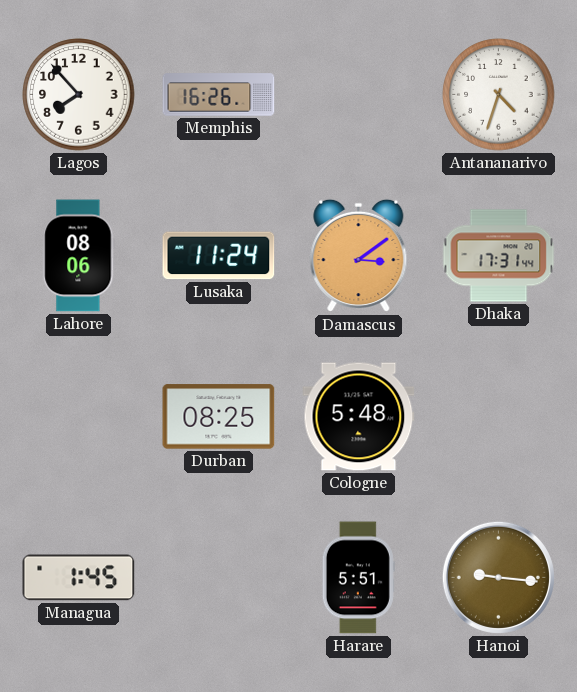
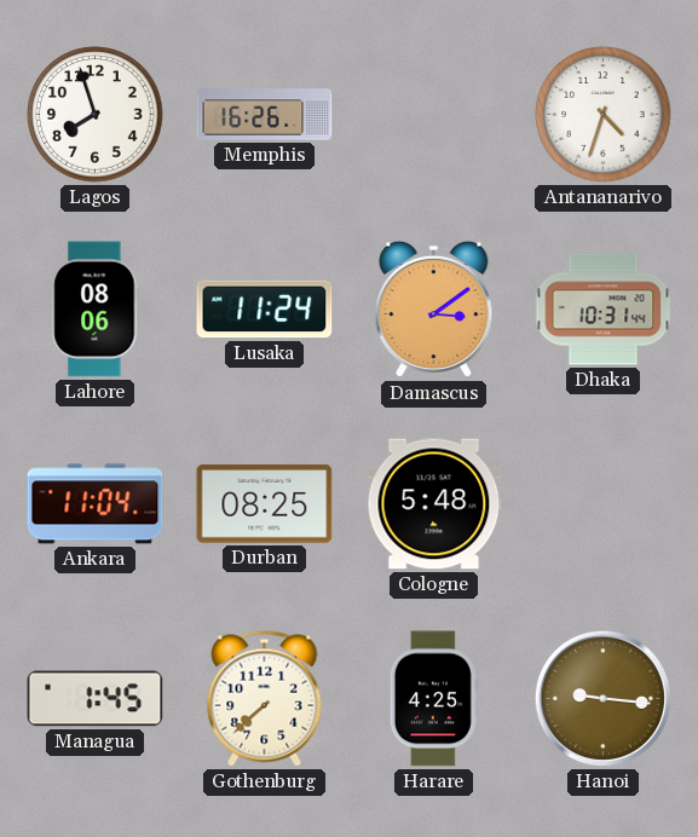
Lagos: 7:53 -> 7:57 (96, 115)
Dhaka: 17:31 -> 10:31 (604, 310)
Ankara: none -> 11:04 (96, 504)
Gothenburg: none -> 7:38 (265, 699)
Harare: 5:51 -> 4:25 (433, 699)
